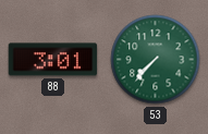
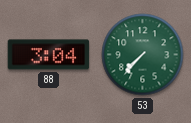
88: 3:01 -> 3:04 (49, 55)
